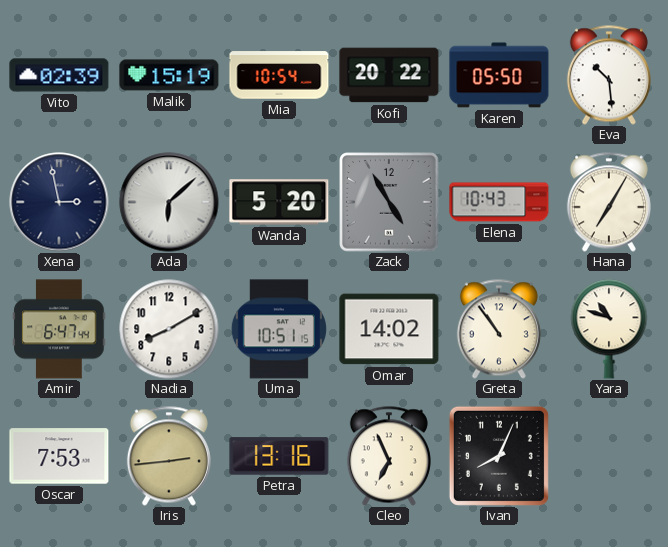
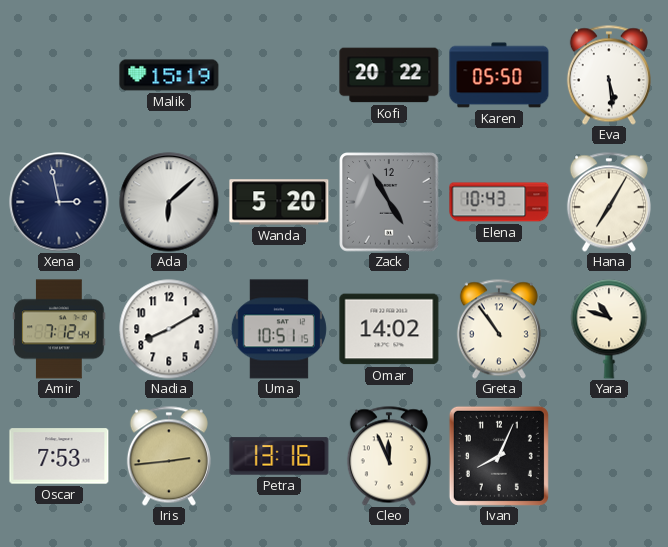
Vito: 02:39 -> none (59, 75)
Mia: 10:54 -> none (279, 75)
Eva: 10:29 -> 5:29 (609, 75)
Amir: 6:47 -> 7:12 (59, 329)
Cleo: 6:56 -> 11:56 (389, 456)
